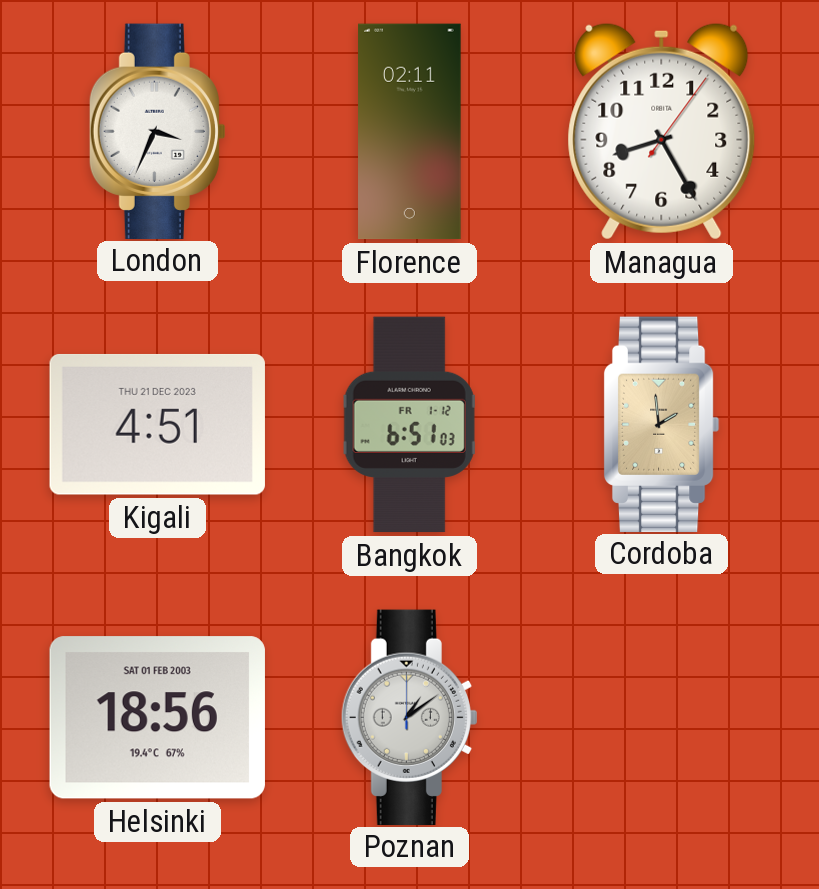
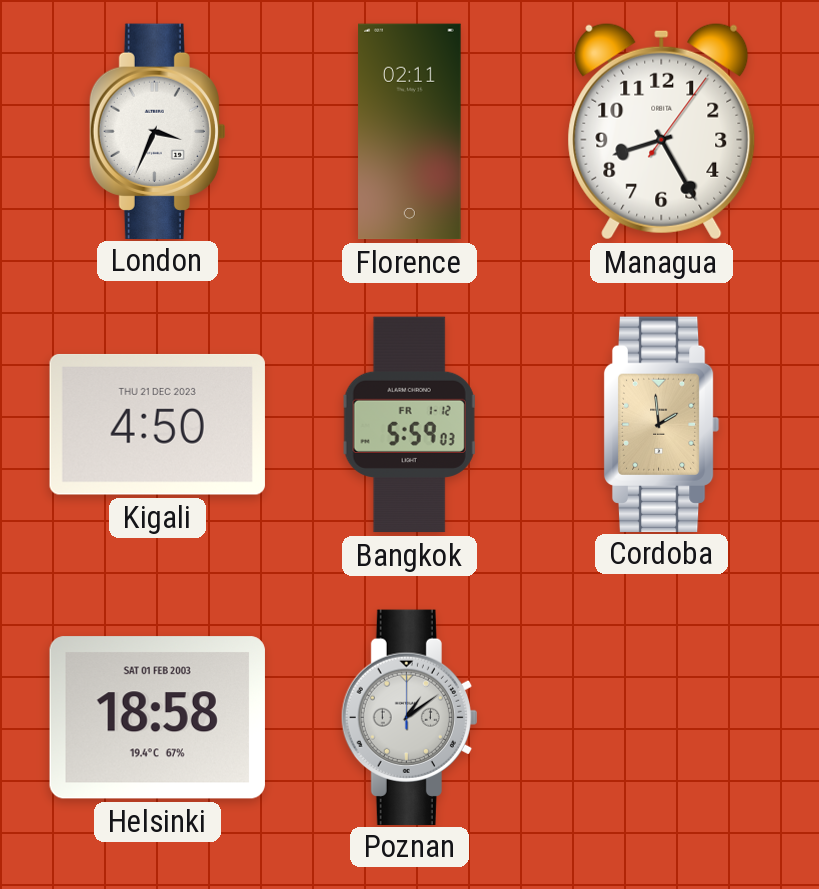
Kigali: 4:51 -> 4:50 (157, 424)
Bangkok: 6:51 -> 5:59 (410, 425)
Helsinki: 18:56 -> 18:58 (157, 718)
